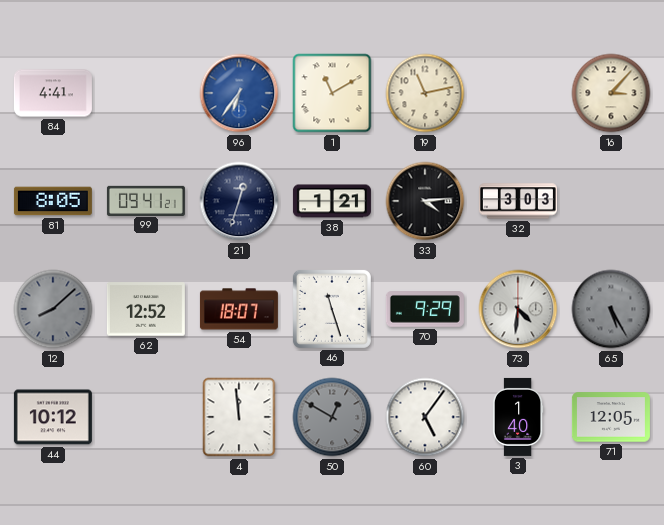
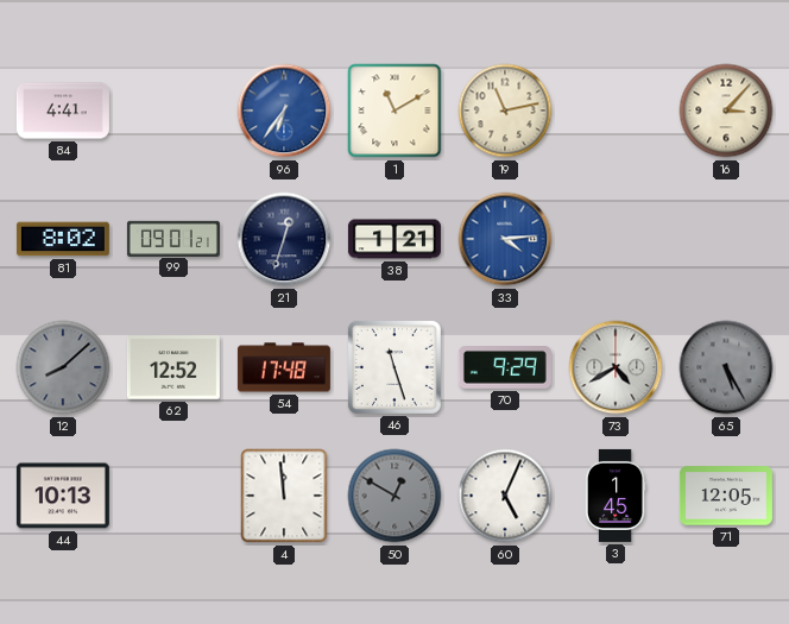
81: 8:05 -> 8:02 (63, 239)
99: 09:41 -> 09:01 (173, 238)
33 dial: black -> blue (505, 239)
32: 3:03 -> none (518, 201)
54: 18:07 -> 17:48 (284, 367)
73: 4:31 -> 4:40 (616, 367)
44: 10:12 -> 10:13 (63, 496)
60: 5:06 -> 5:04 (505, 496)
3: 1:40 -> 1:45 (616, 496)
